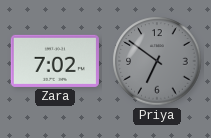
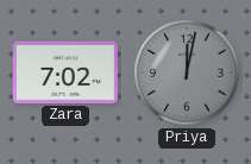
Priya: 6:51 -> 12:02 (187, 72)
